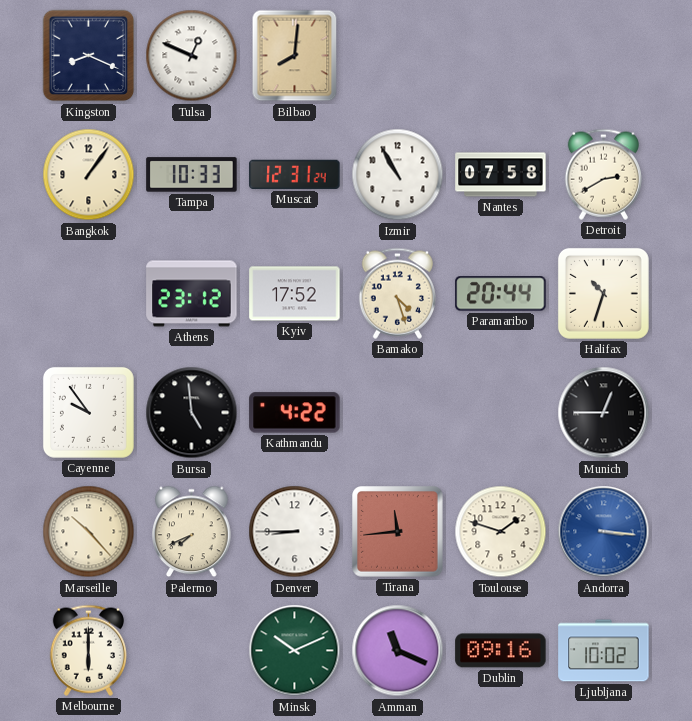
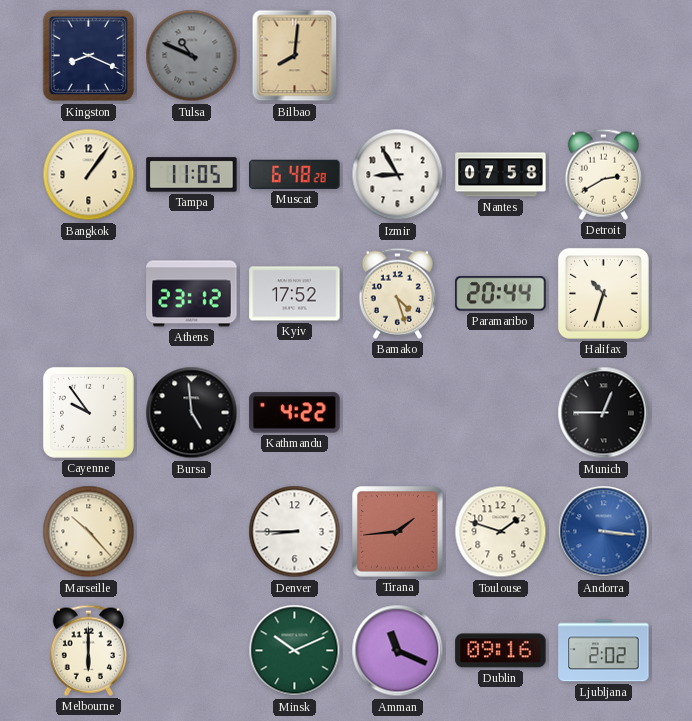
Tulsa: 12:49 -> 10:49 (192, 56)
Tulsa dial: white -> grey (192, 56)
Tampa: 10:33 -> 11:05 (192, 175)
Muscat: 12:31 -> 6:48 (295, 174)
Izmir: 10:55 -> 8:55 (398, 175)
Palermo: 7:41 -> none (192, 532)
Tirana: 11:44 -> 1:44 (398, 532)
Ljubljana: 10:02 -> 2:02 (604, 651)
